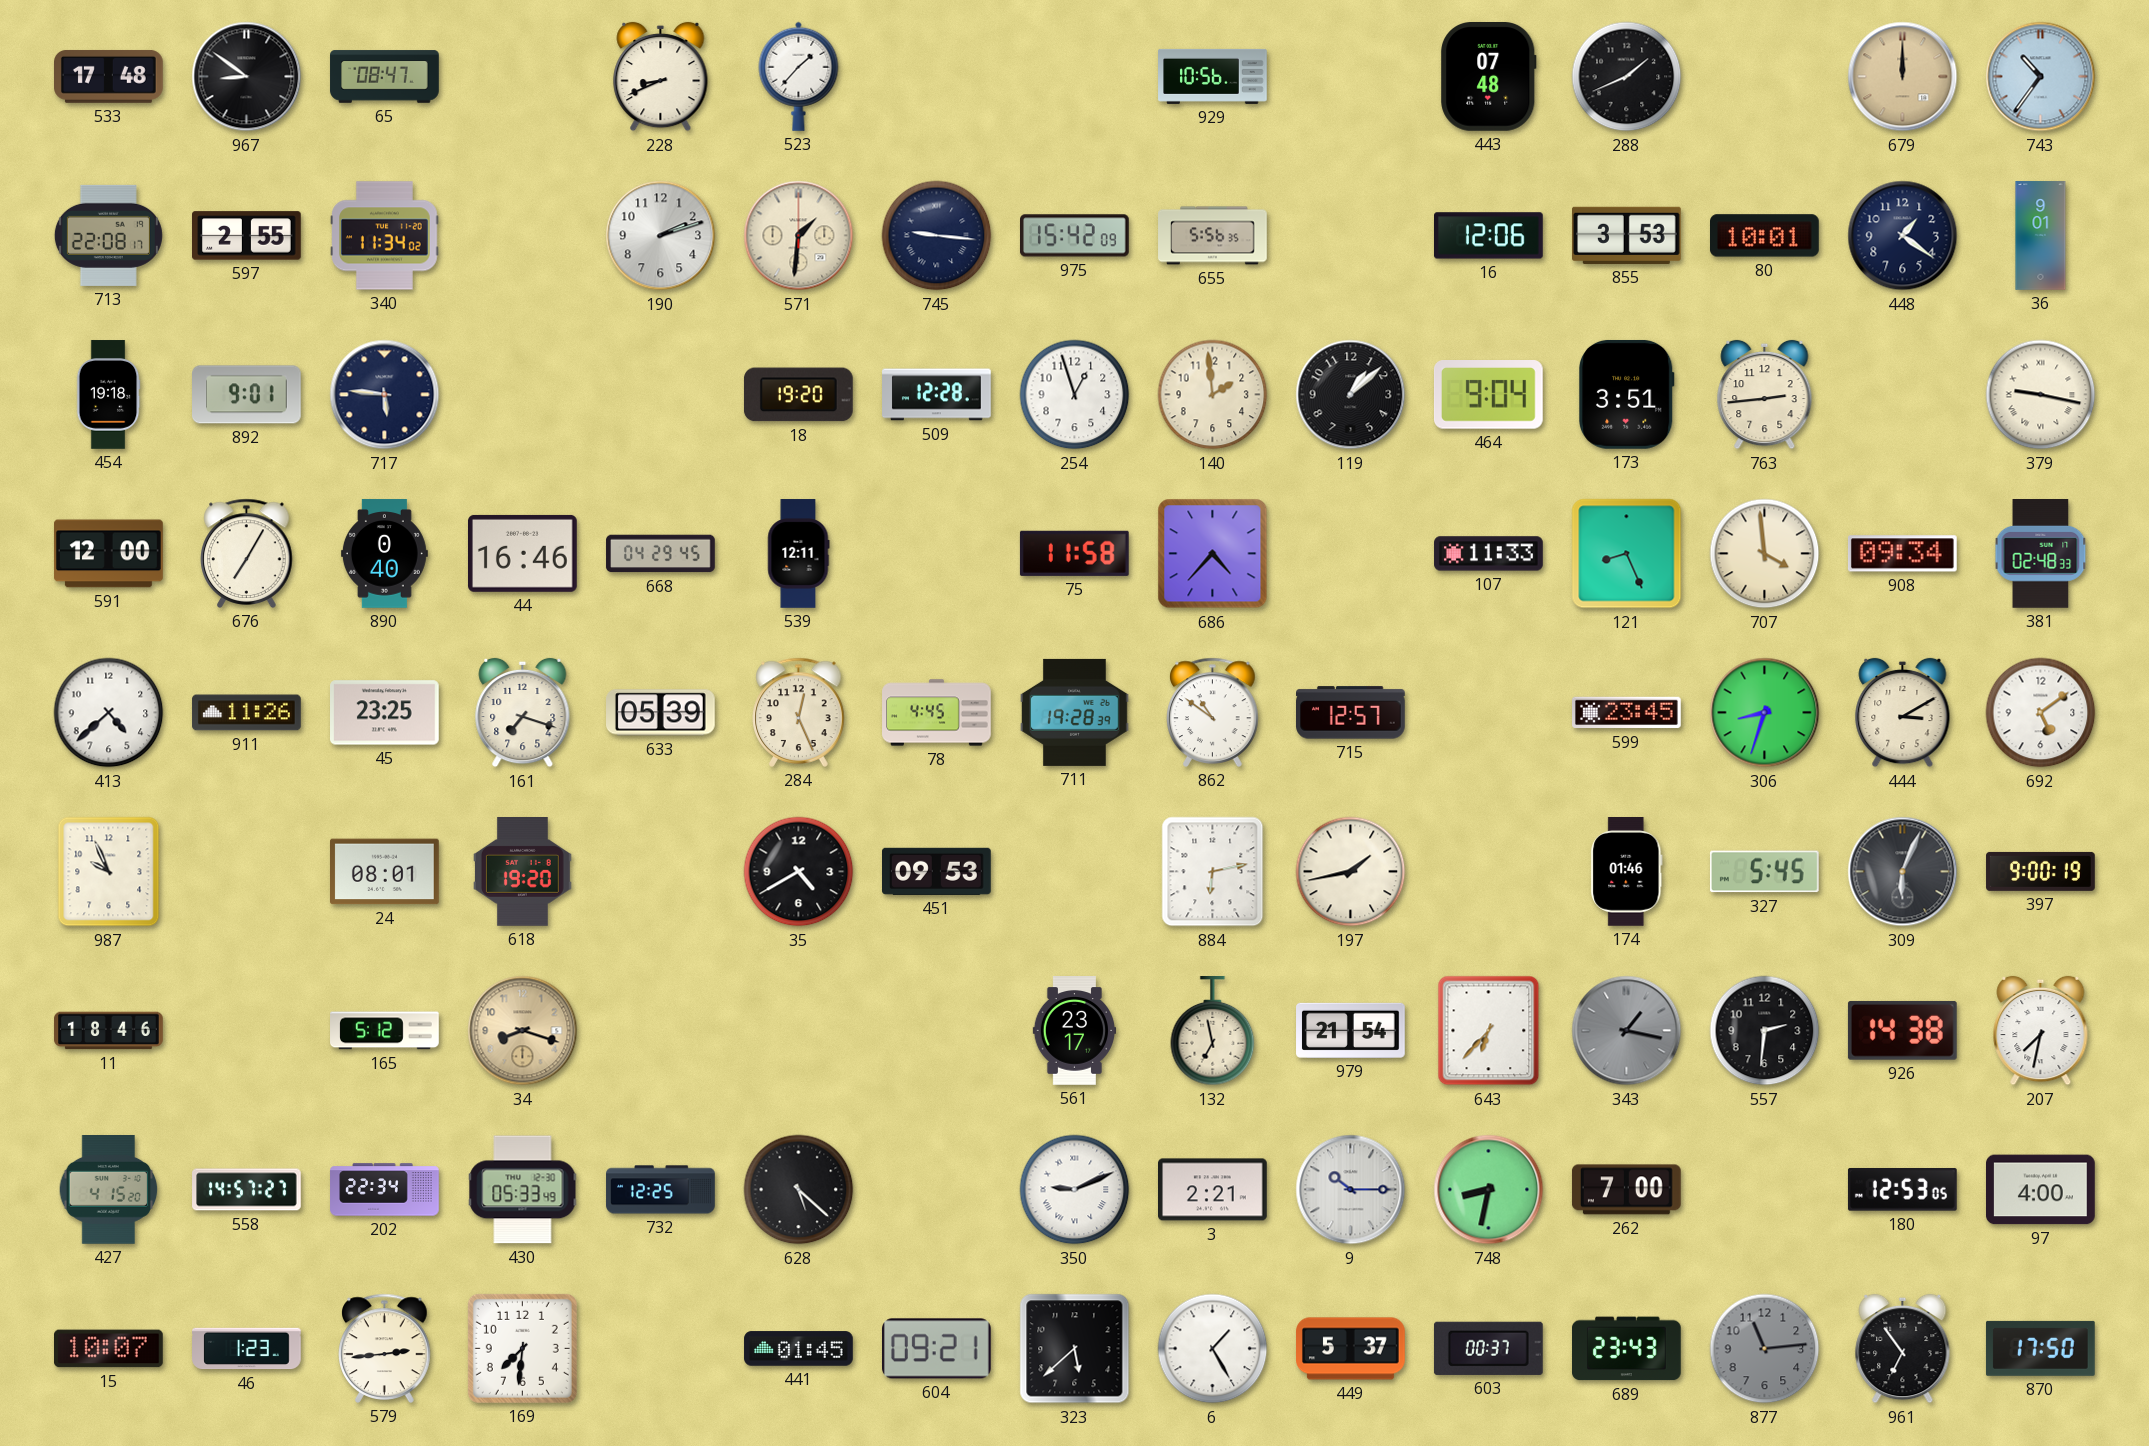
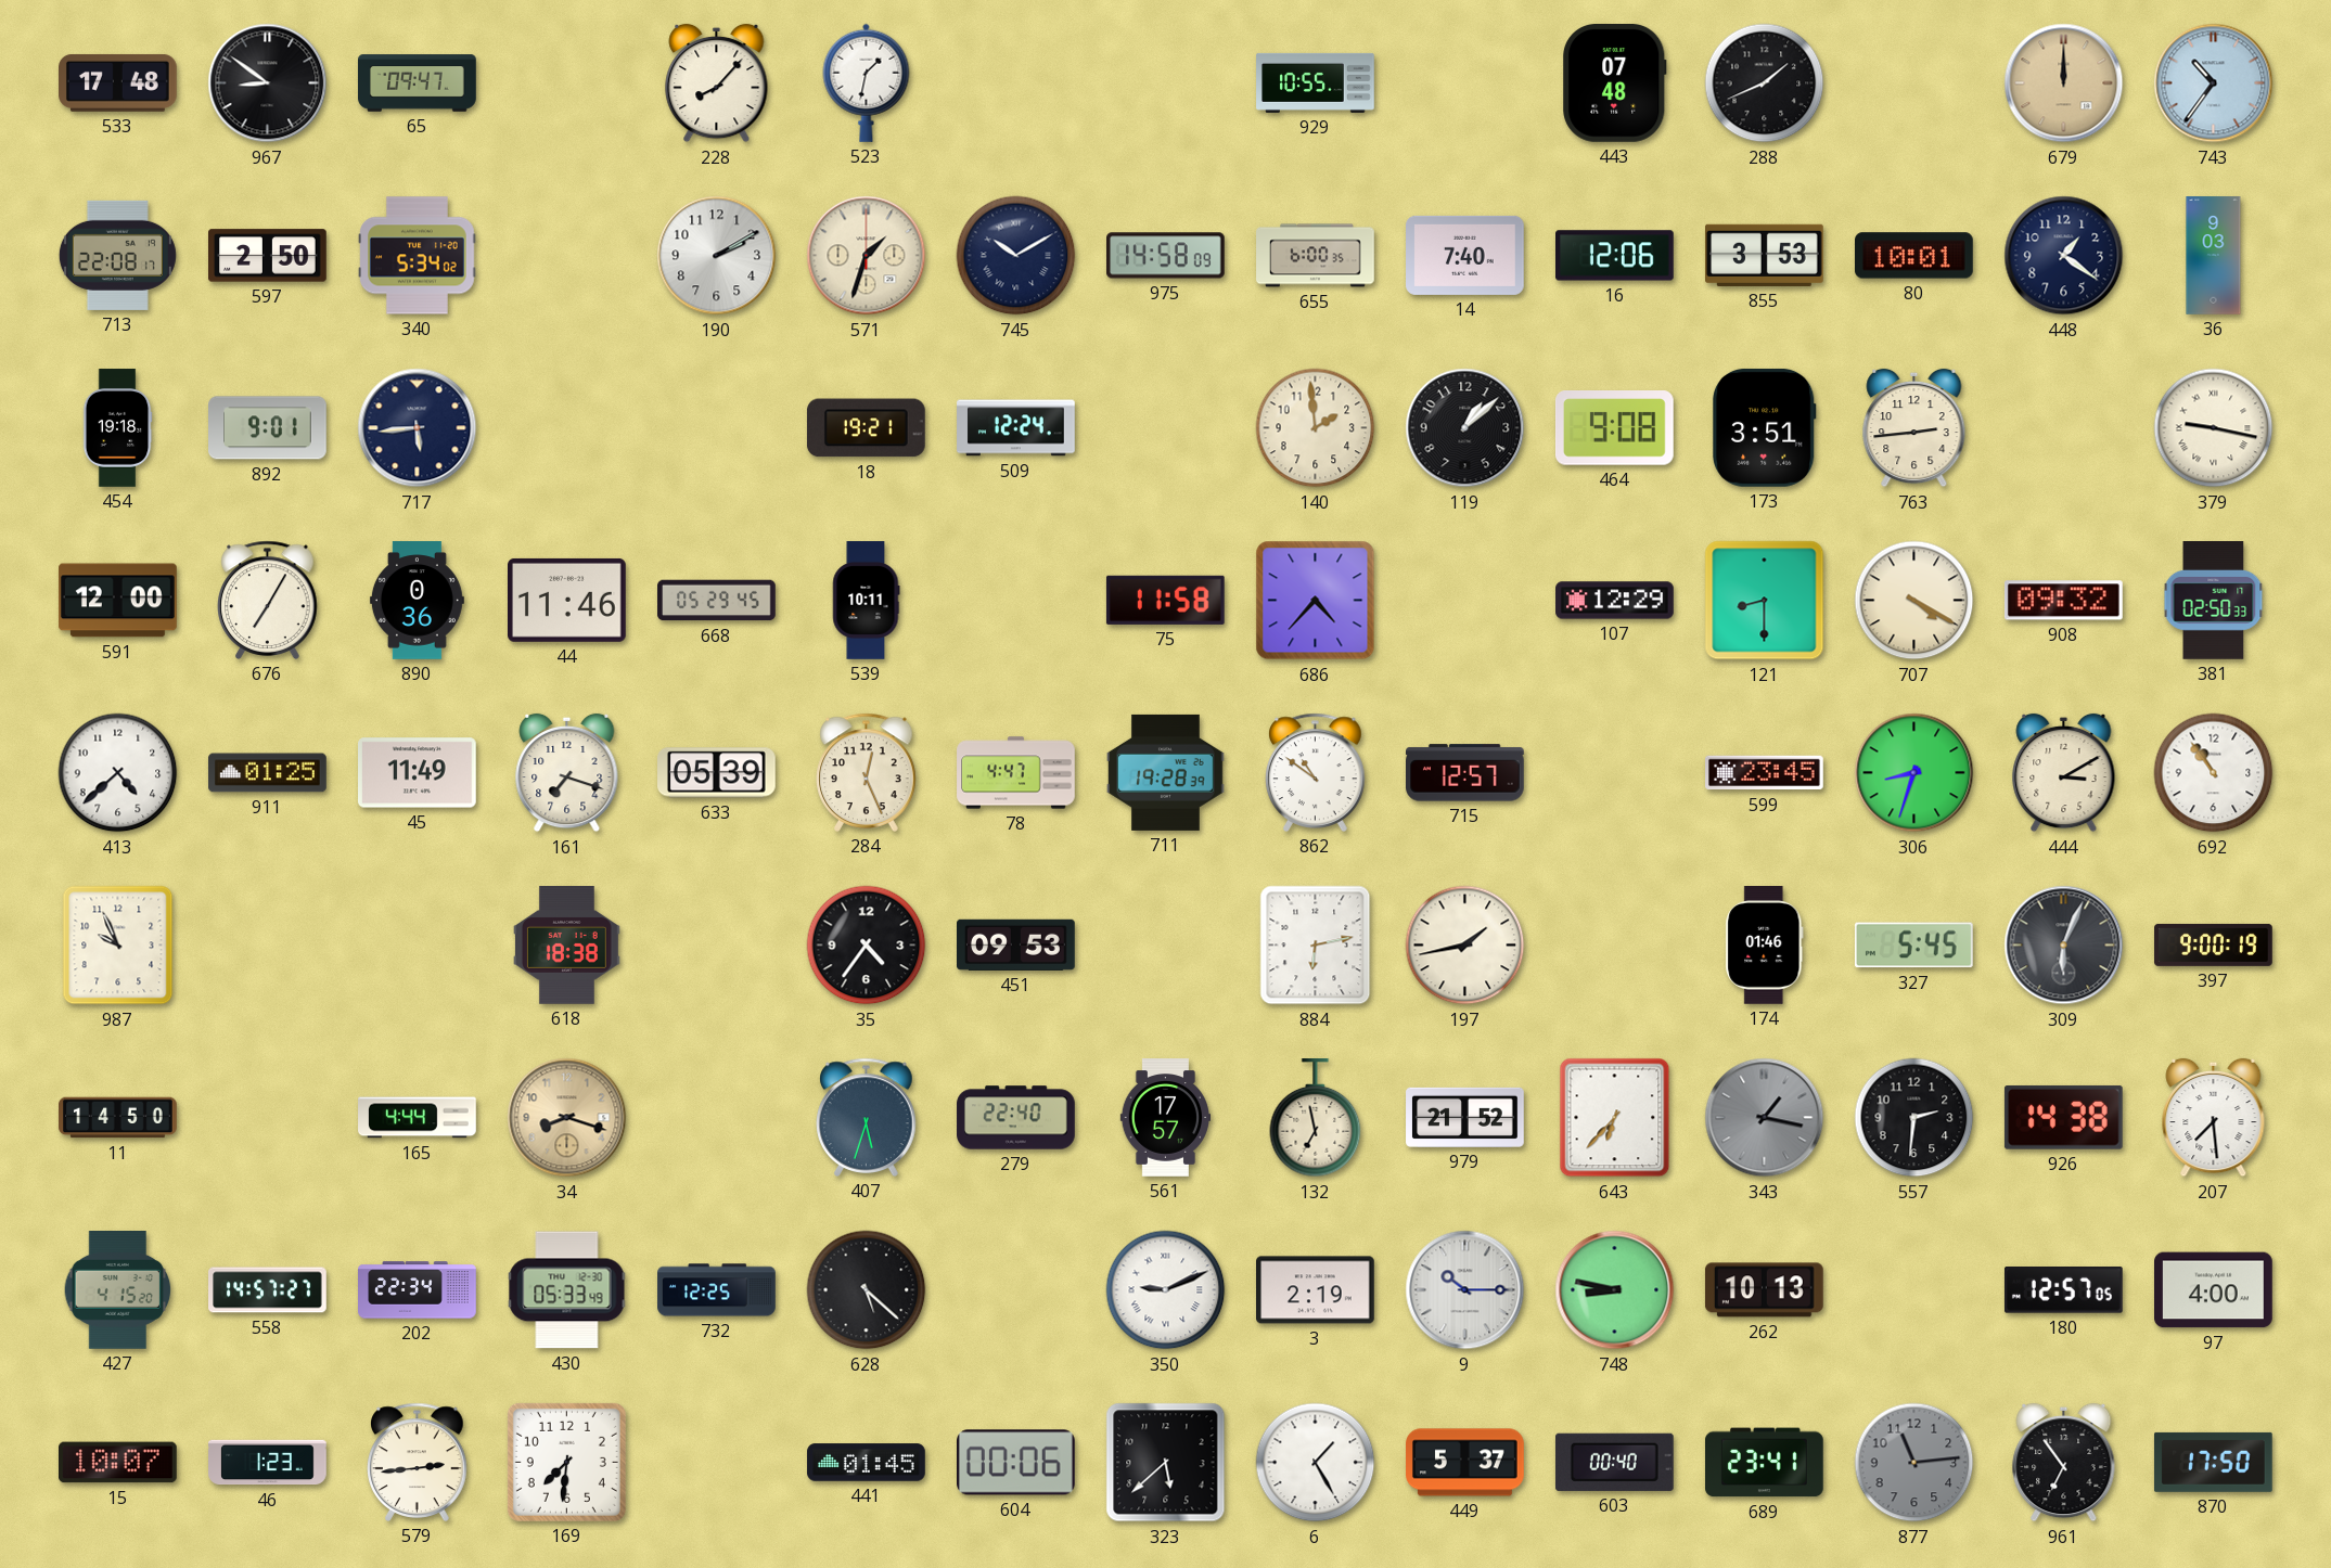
65: 08:47 -> 09:47 (418, 83)
228: 8:41 -> 8:07 (717, 83)
523: 1:37 -> 1:32 (867, 82)
929: 10:56 -> 10:55 (1316, 82)
597: 2:55 -> 2:50 (268, 256)
340: 11:34 -> 5:34 (418, 256)
190: 2:12 -> 2:10 (717, 256)
571: 1:31 -> 1:33 (867, 256)
745: 9:16 -> 10:10 (1016, 256)
975: 15:42 -> 14:58 (1166, 256)
655: 5:56 -> 6:00 (1316, 256)
14: none -> 7:40 (1465, 255)
36: 9:01 -> 9:03 (2214, 256)
717: 5:46 -> 5:44 (418, 428)
18: 19:20 -> 19:21 (866, 428)
509: 12:28 -> 12:24 (1016, 428)
254: 12:57 -> none (1075, 395)
464: 9:04 -> 9:08 (1614, 428)
890: 0:40 -> 0:36 (417, 601)
44: 16:46 -> 11:46 (567, 600)
668: 04:29 -> 05:29 (717, 601)
539: 12:11 -> 10:11 (867, 601)
107: 11:33 -> 12:29 (1615, 601)
121: 8:26 -> 8:30 (1765, 601)
707: 3:59 -> 4:20 (1914, 601)
908: 09:34 -> 09:32 (2063, 601)
381: 02:48 -> 02:50 (2214, 601)
911: 11:26 -> 01:25 (268, 773)
45: 23:25 -> 11:49 (418, 773)
78: 4:45 -> 4:47 (1016, 773)
692: 5:09 -> 10:54 (2214, 773)
24: 08:01 -> none (385, 872)
618: 19:20 -> 18:38 (566, 946)
35: 4:40 -> 4:36 (867, 946)
11: 18:46 -> 14:50 (118, 1118)
165: 5:12 -> 4:44 (418, 1118)
407: none -> 5:33 (867, 1117)
279: none -> 22:40 (1016, 1118)
561: 23:17 -> 17:57 (1166, 1118)
979: 21:54 -> 21:52 (1465, 1117)
207: 7:32 -> 7:29 (2214, 1118)
3: 2:21 -> 2:19 (1316, 1290)
748: 8:32 -> 8:47 (1615, 1290)
262: 7:00 -> 10:13 (1765, 1290)
180: 12:53 -> 12:57 (2063, 1290)
604: 09:21 -> 00:06 (1016, 1463)
603: 00:37 -> 00:40 (1614, 1462)
689: 23:43 -> 23:41 (1765, 1463)
